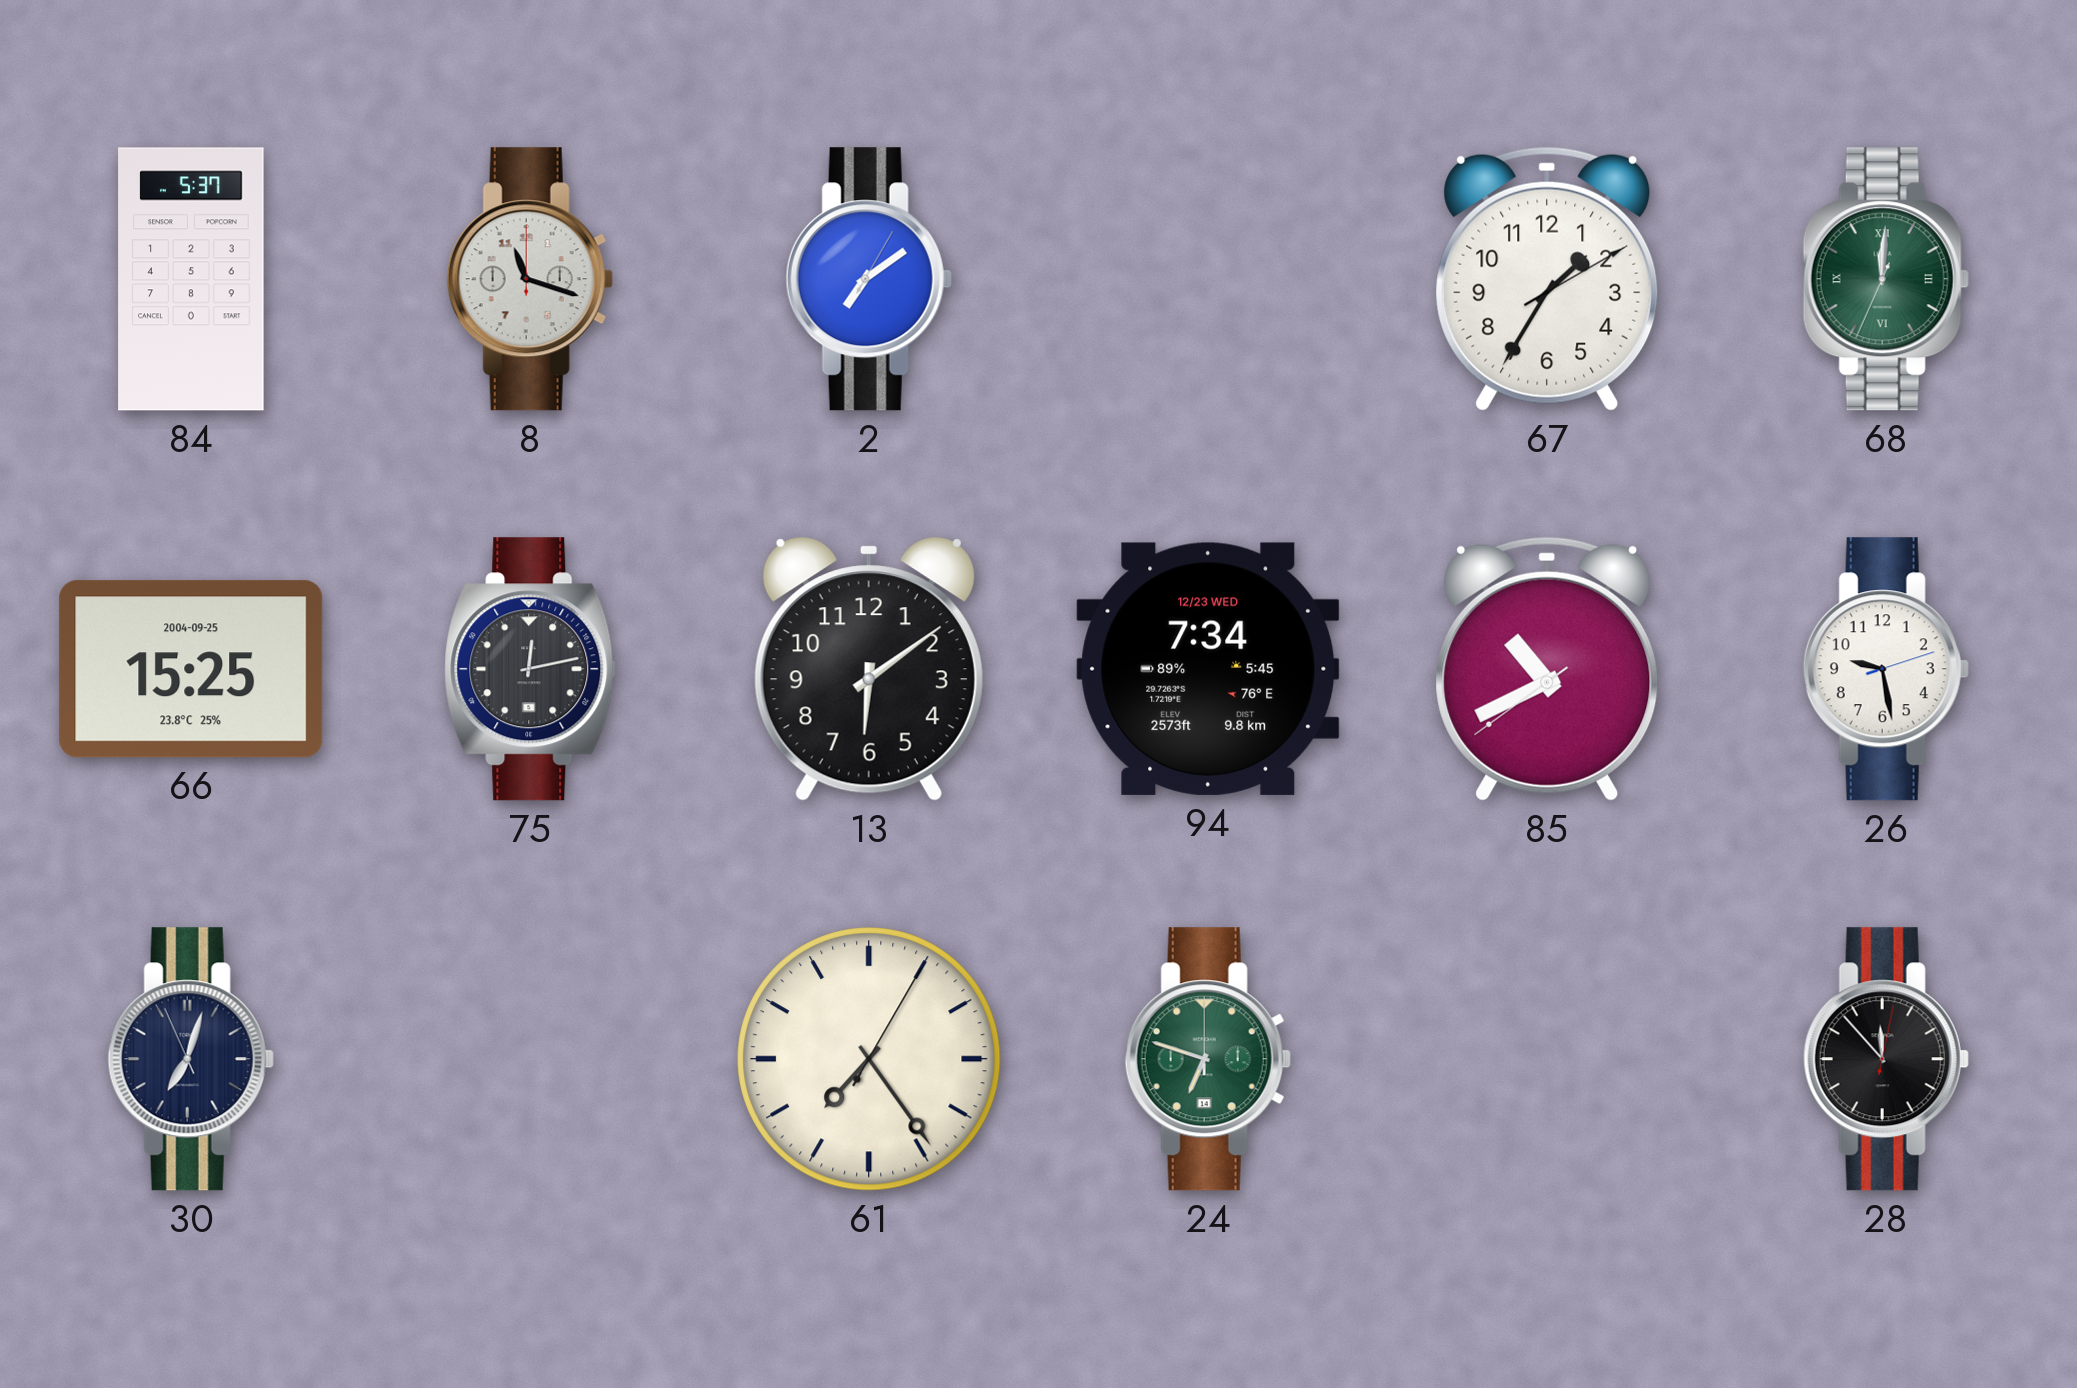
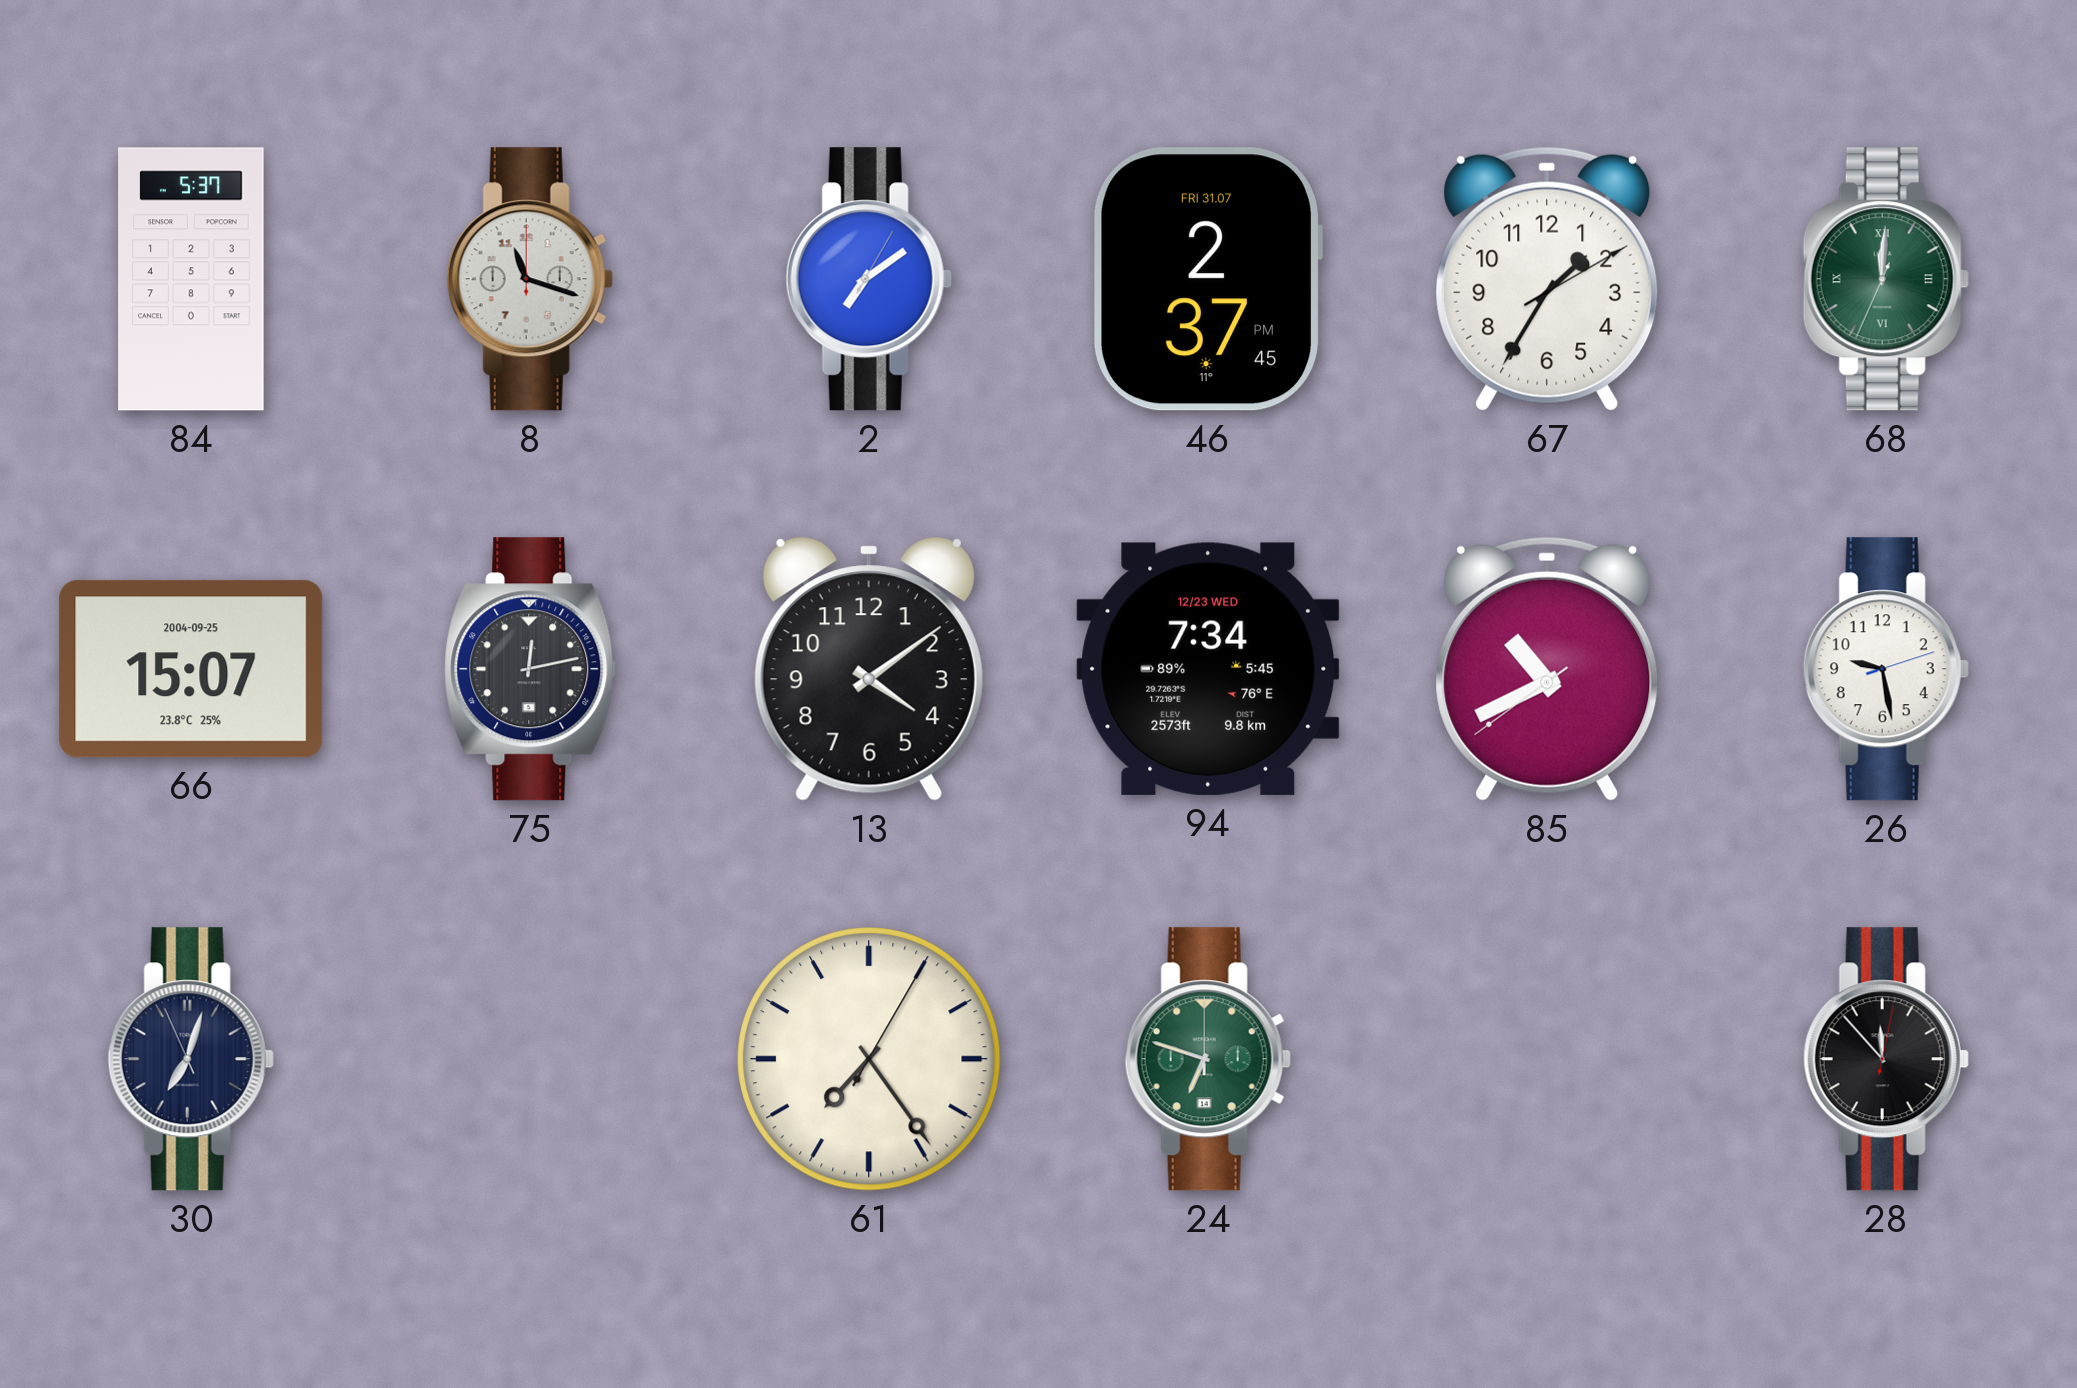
46: none -> 2:37 (1207, 279)
66: 15:25 -> 15:07 (191, 669)
13: 6:09 -> 4:09 (869, 669)
